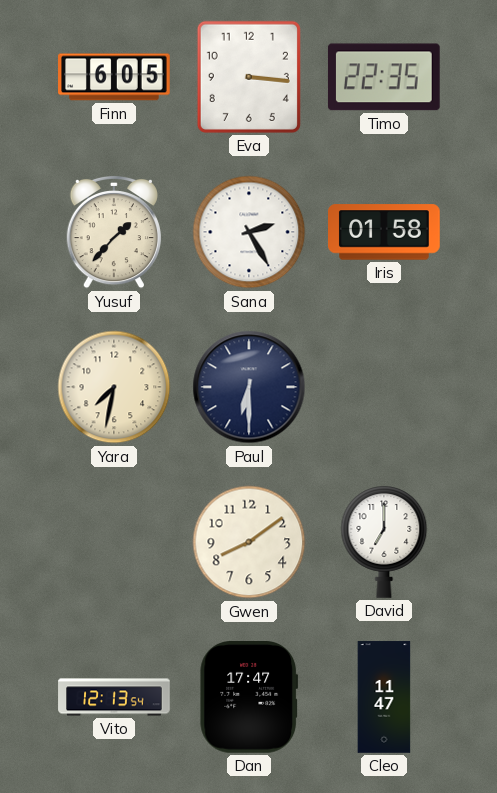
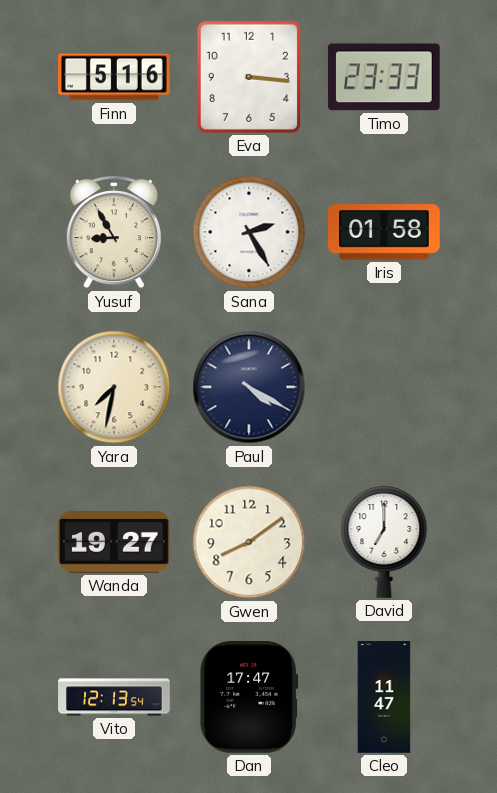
Finn: 6:05 -> 5:16 (114, 77)
Timo: 22:35 -> 23:33 (384, 77)
Yusuf: 1:37 -> 8:55 (114, 232)
Paul: 6:30 -> 4:20 (249, 387)
Wanda: none -> 19:27 (115, 543)
